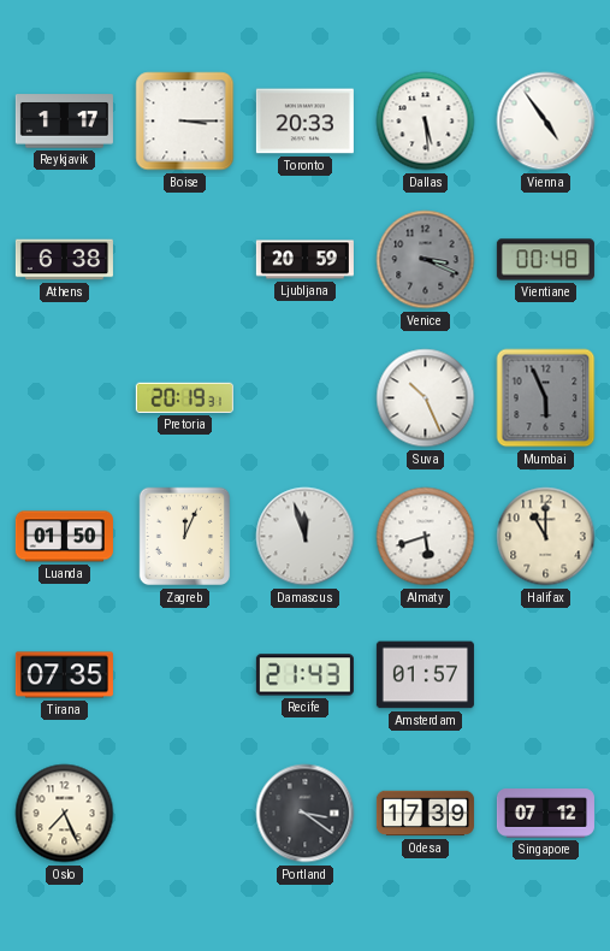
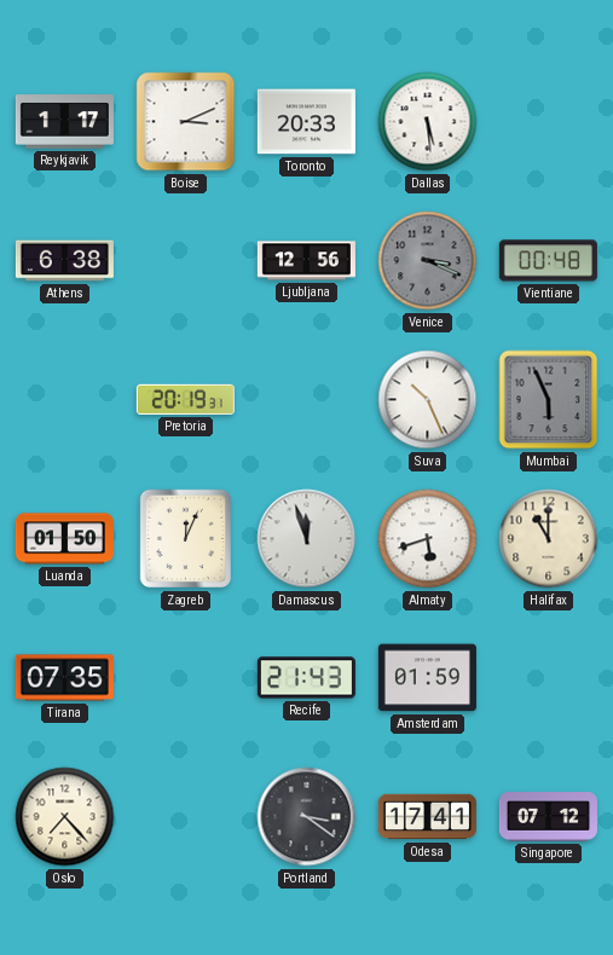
Boise: 3:15 -> 3:11 (186, 122)
Vienna: 4:54 -> none (546, 122)
Ljubljana: 20:59 -> 12:56 (306, 261)
Amsterdam: 01:57 -> 01:59 (427, 678)
Oslo: 7:26 -> 7:23 (65, 817)
Odesa: 17:39 -> 17:41 (427, 817)
